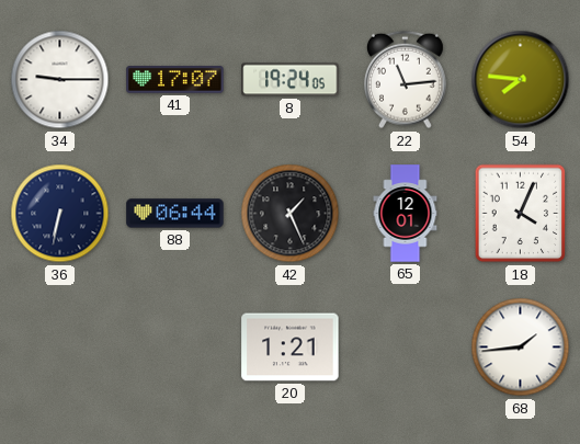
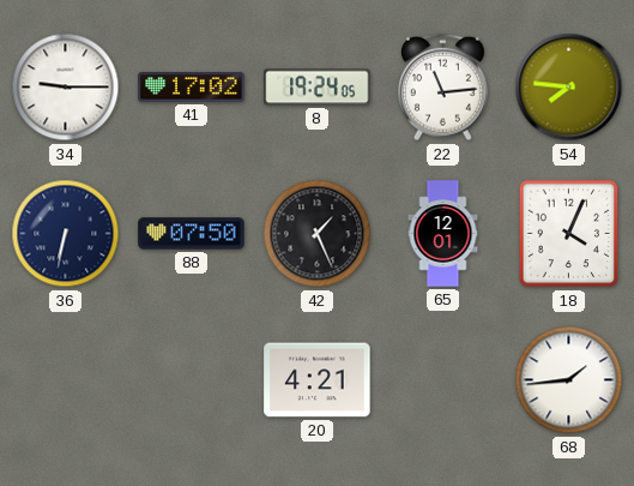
41: 17:07 -> 17:02 (192, 88)
88: 06:44 -> 07:50 (192, 234)
20: 1:21 -> 4:21 (318, 380)
